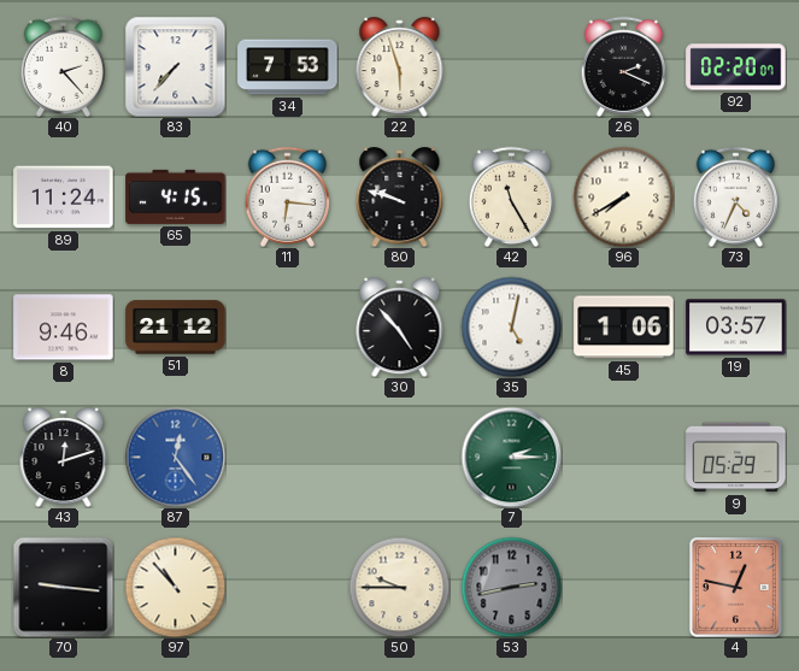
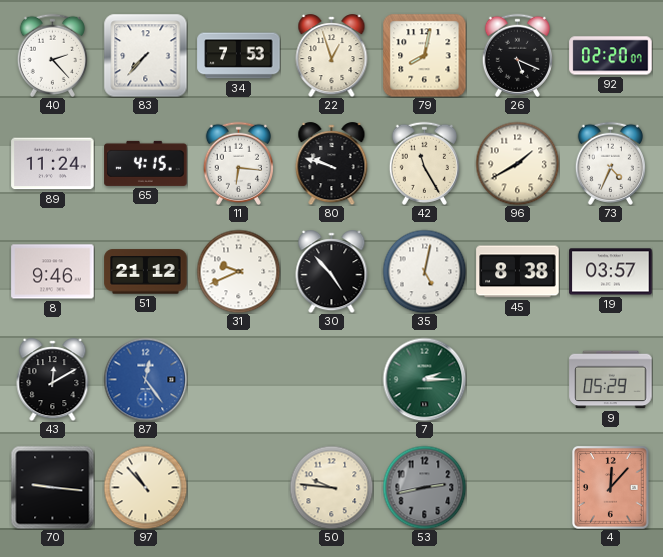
22: 5:57 -> 12:57 (332, 56)
79: none -> 8:02 (424, 55)
26: 2:19 -> 5:19 (517, 55)
96: 7:40 -> 1:40 (517, 163)
31: none -> 9:41 (238, 271)
45: 1:06 -> 8:38 (518, 272)
43: 12:12 -> 12:10 (53, 380)
50: 9:45 -> 9:46 (331, 487)
4: 12:47 -> 12:07 (611, 488)
